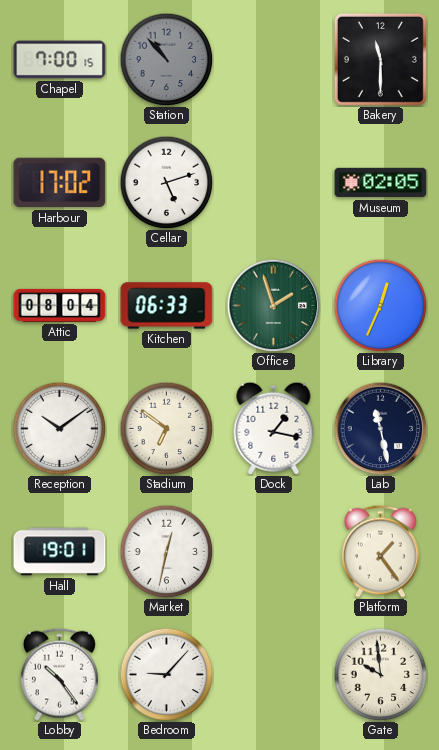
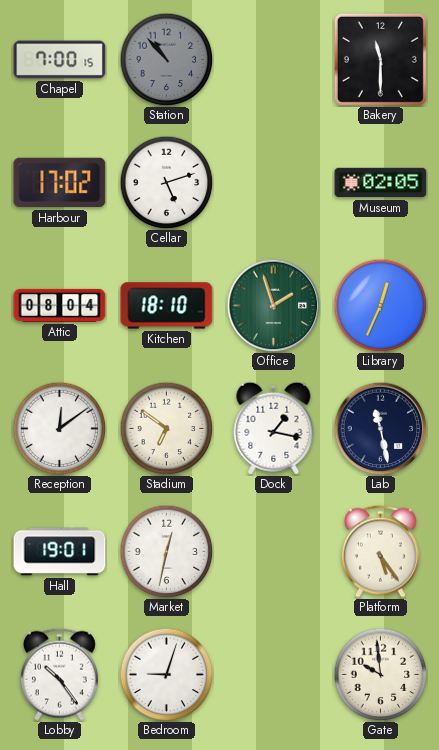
Kitchen: 06:33 -> 18:10 (167, 306)
Reception: 10:09 -> 12:09 (59, 428)
Platform: 1:24 -> 5:24 (380, 551)
Bedroom: 9:07 -> 9:03 (166, 674)
